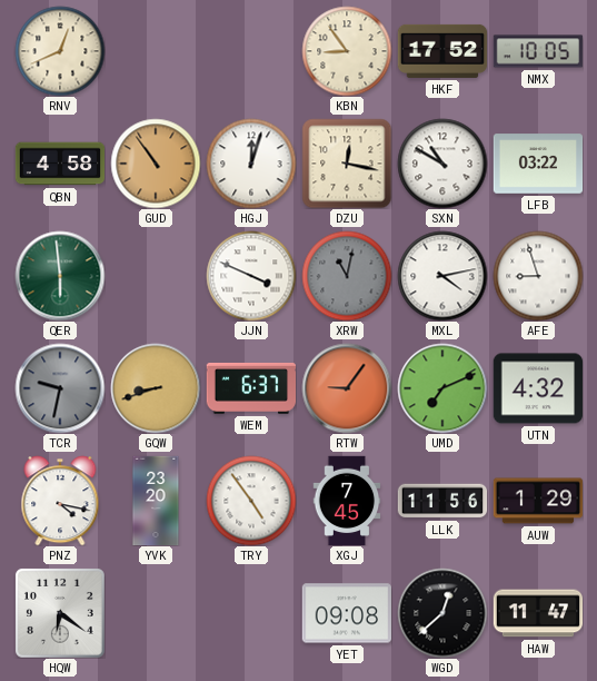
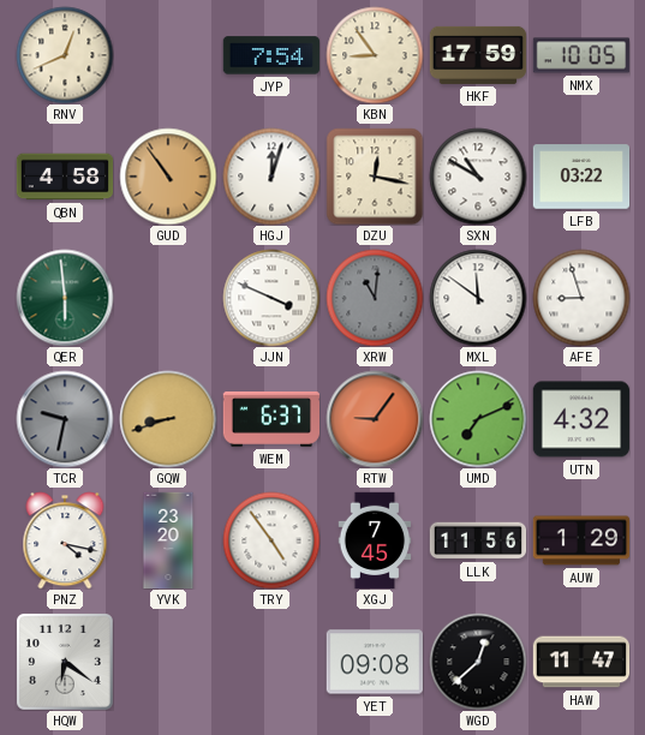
JYP: none -> 7:54 (270, 55)
HKF: 17:52 -> 17:59 (478, 55)
XRW: 11:02 -> 11:01 (375, 298)
MXL: 4:13 -> 11:51 (478, 298)
